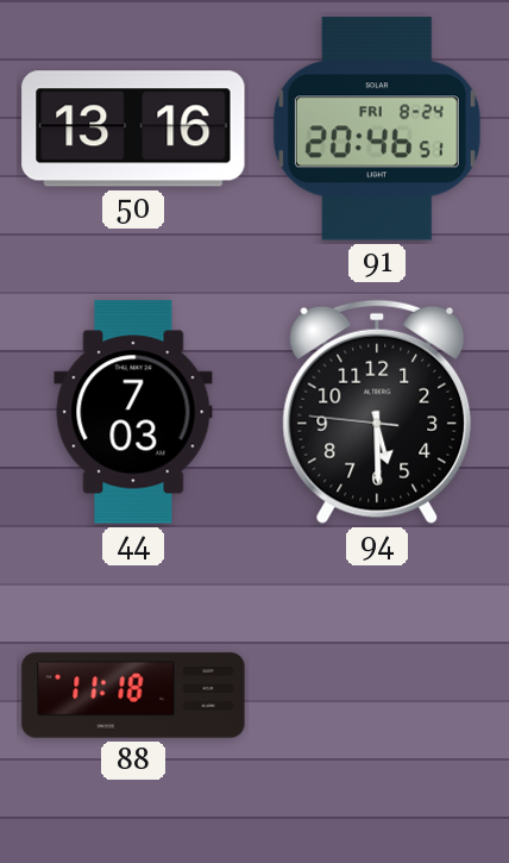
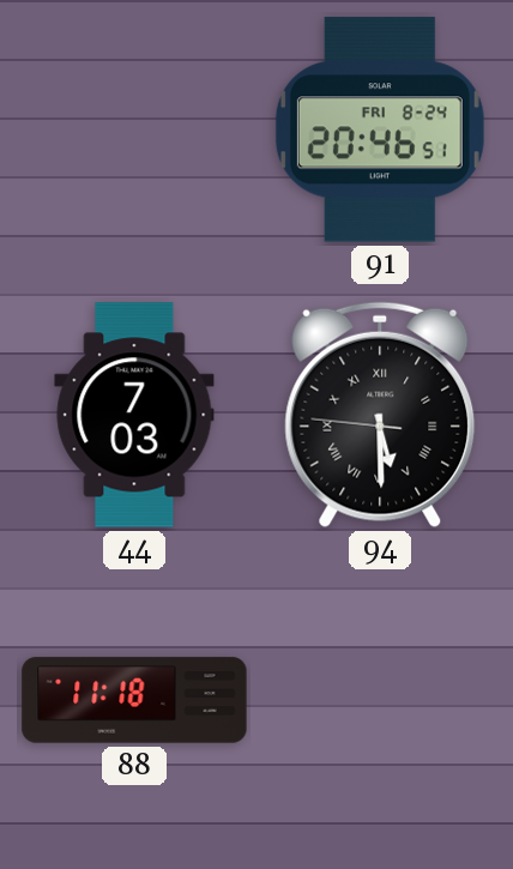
50: 13:16 -> none (133, 129)
94 numerals: Arabic -> Roman (380, 415)
